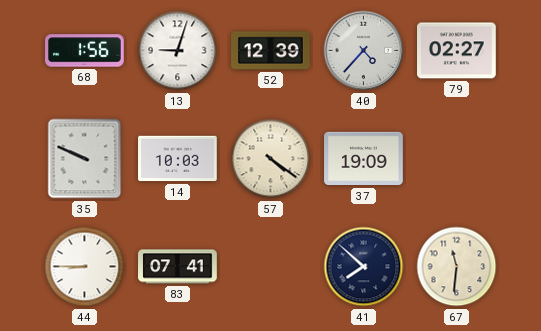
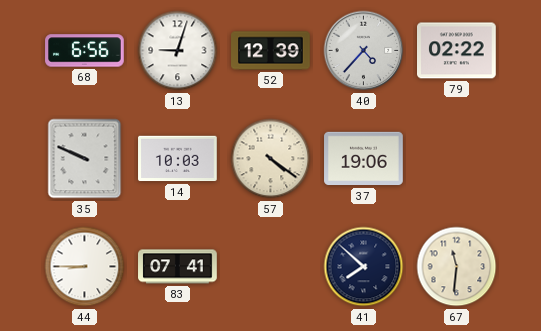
68: 1:56 -> 6:56 (85, 51)
79: 02:27 -> 02:22 (457, 51)
37: 19:09 -> 19:06 (364, 159)
